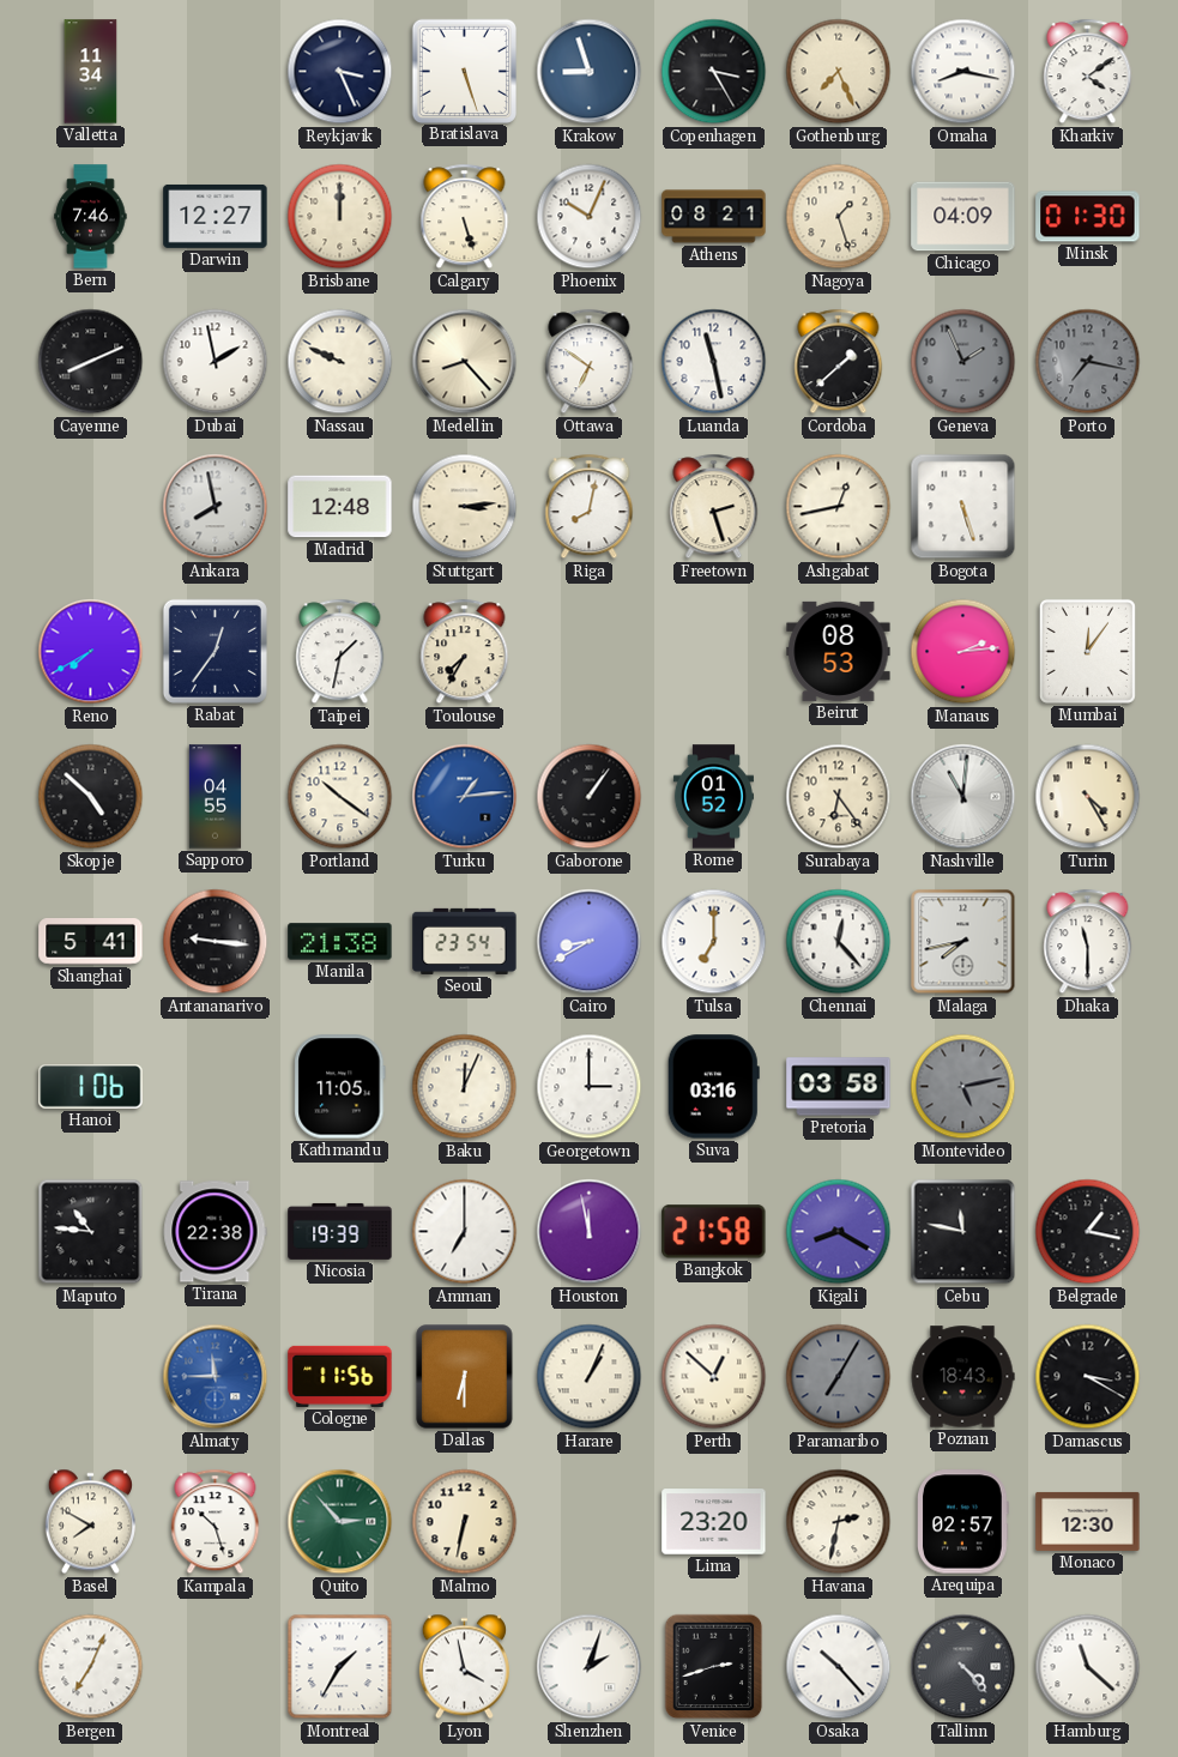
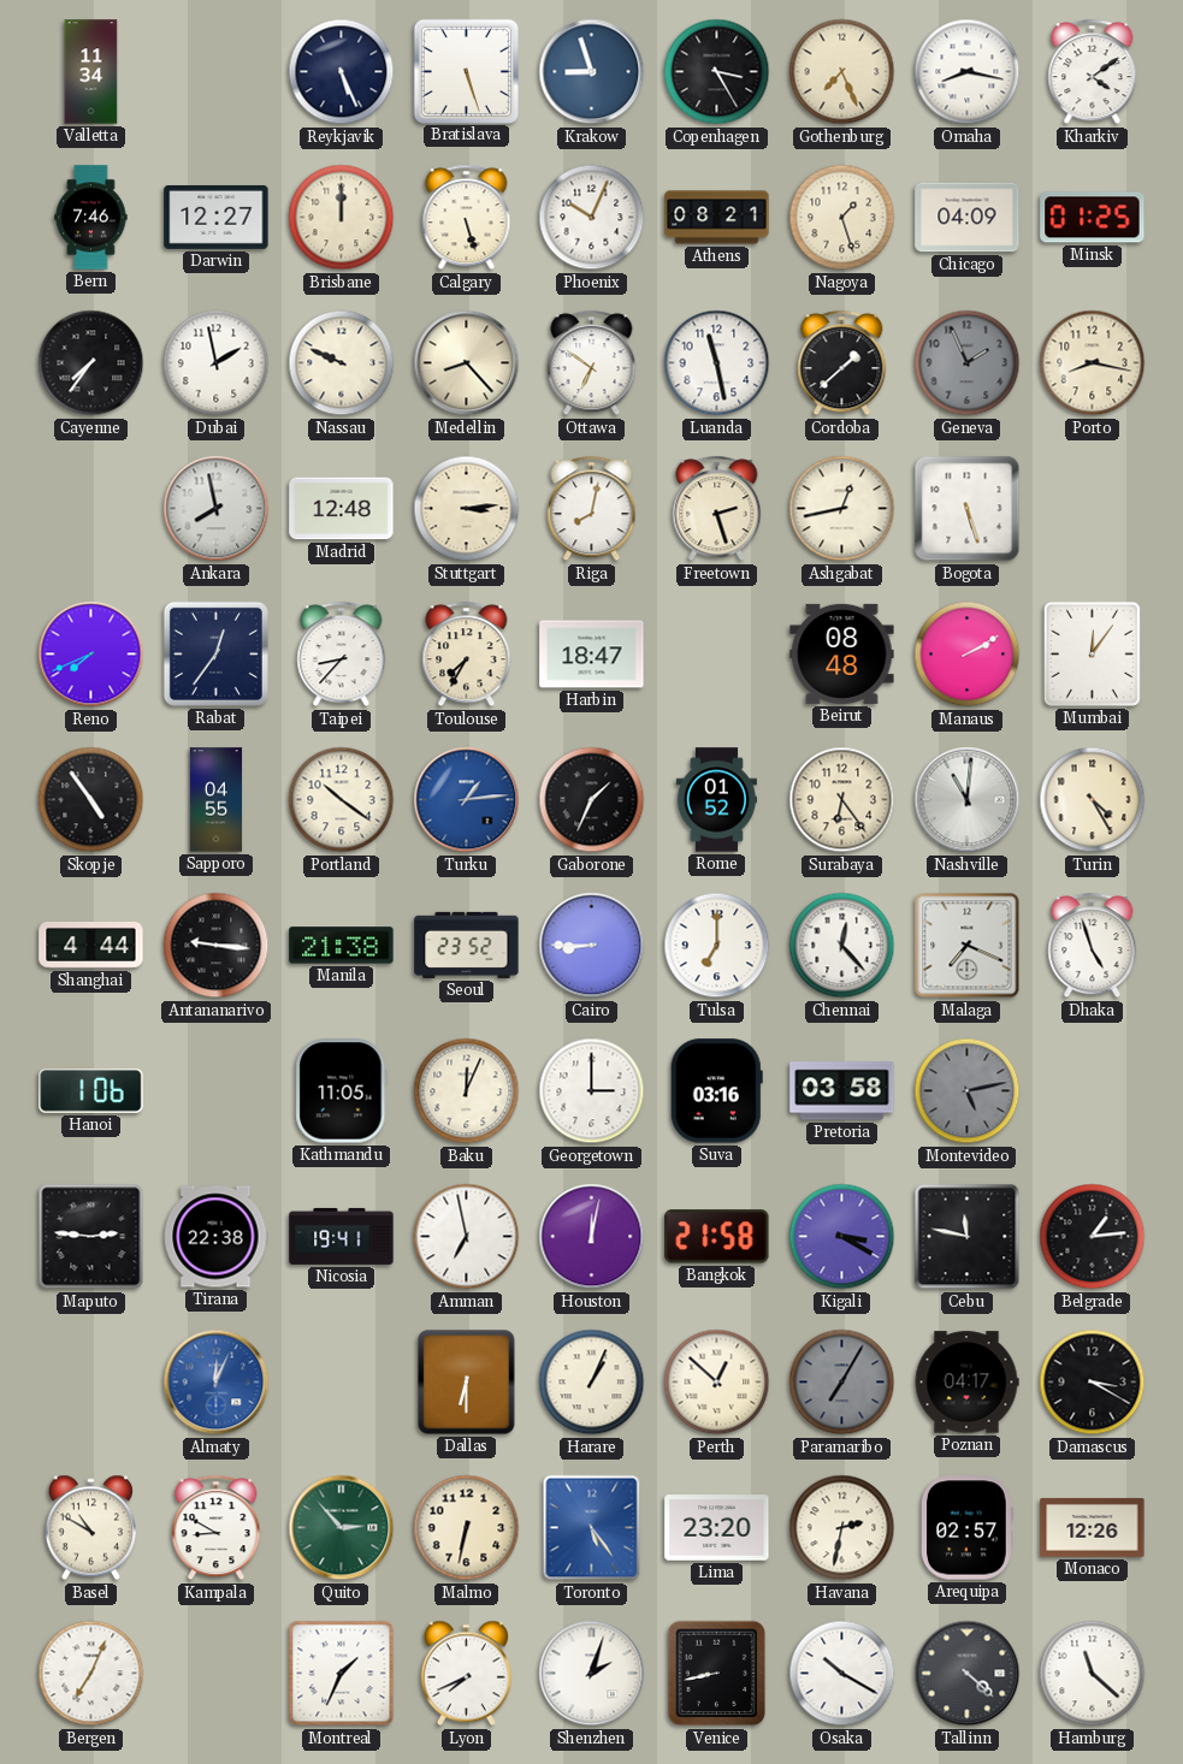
Reykjavik: 3:26 -> 5:26 (342, 72)
Minsk: 01:30 -> 01:25 (1093, 218)
Cayenne: 8:11 -> 7:36 (91, 363)
Porto: 7:17 -> 8:17 (1093, 363)
Porto dial: grey -> cream (1093, 363)
Reno: 7:40 -> 7:41 (91, 655)
Taipei: 1:32 -> 8:37 (342, 655)
Harbin: none -> 18:47 (592, 655)
Beirut: 08:53 -> 08:48 (842, 653)
Manaus: 2:14 -> 2:10 (968, 655)
Skopje: 4:52 -> 4:54 (91, 800)
Gaborone: 1:06 -> 1:34 (592, 800)
Shanghai: 5:41 -> 4:44 (91, 946)
Seoul: 23:54 -> 23:52 (467, 945)
Cairo: 8:40 -> 8:45 (592, 946)
Malaga: 7:43 -> 7:19 (968, 946)
Dhaka: 11:30 -> 4:57 (1093, 946)
Maputo: 10:46 -> 2:46 (91, 1237)
Nicosia: 19:39 -> 19:41 (342, 1236)
Amman: 7:00 -> 6:58 (467, 1237)
Houston: 11:58 -> 12:02 (592, 1237)
Kigali: 8:20 -> 3:20 (842, 1237)
Belgrade: 1:17 -> 1:14 (1093, 1237)
Almaty: 11:45 -> 12:04 (217, 1383)
Cologne: 11:56 -> none (340, 1376)
Poznan: 18:43 -> 04:17 (966, 1383)
Basel: 7:50 -> 10:50 (90, 1528)
Kampala: 10:27 -> 8:50 (217, 1528)
Toronto: none -> 5:24 (592, 1528)
Monaco: 12:30 -> 12:26 (1093, 1527)
Montreal: 1:35 -> 1:34 (342, 1674)
Lyon: 3:58 -> 7:41 (466, 1674)
Venice: 2:42 -> 8:43 (717, 1674)
Osaka: 10:23 -> 10:20 (842, 1674)
Tallinn: 4:23 -> 4:22 (968, 1674)
